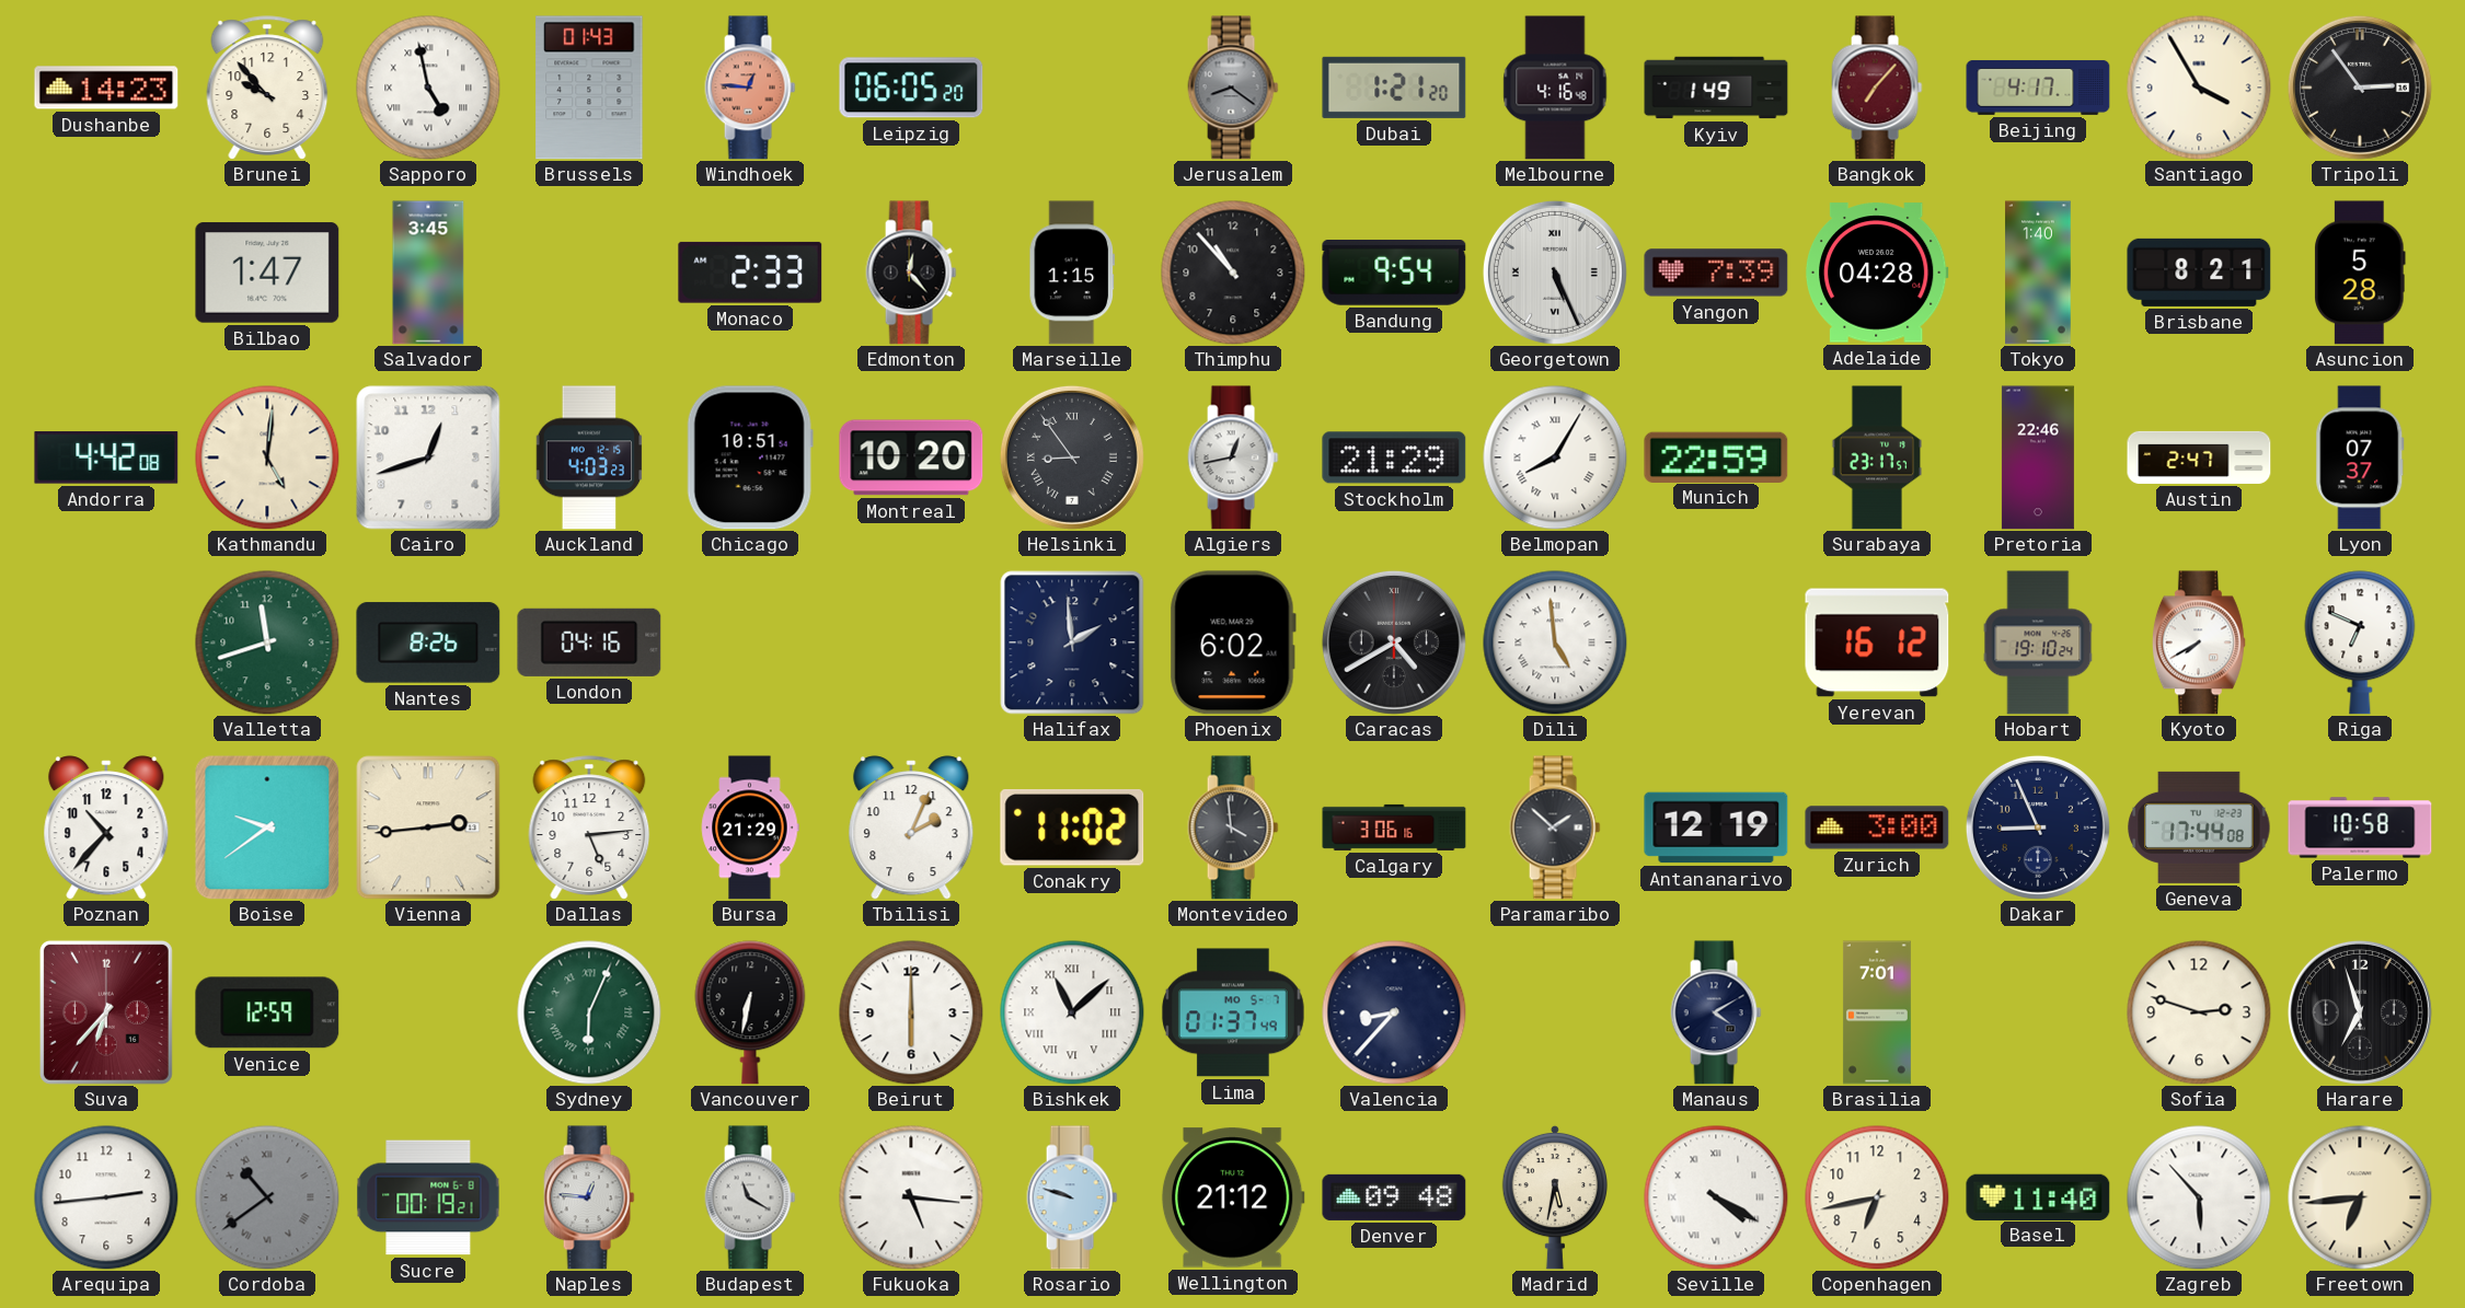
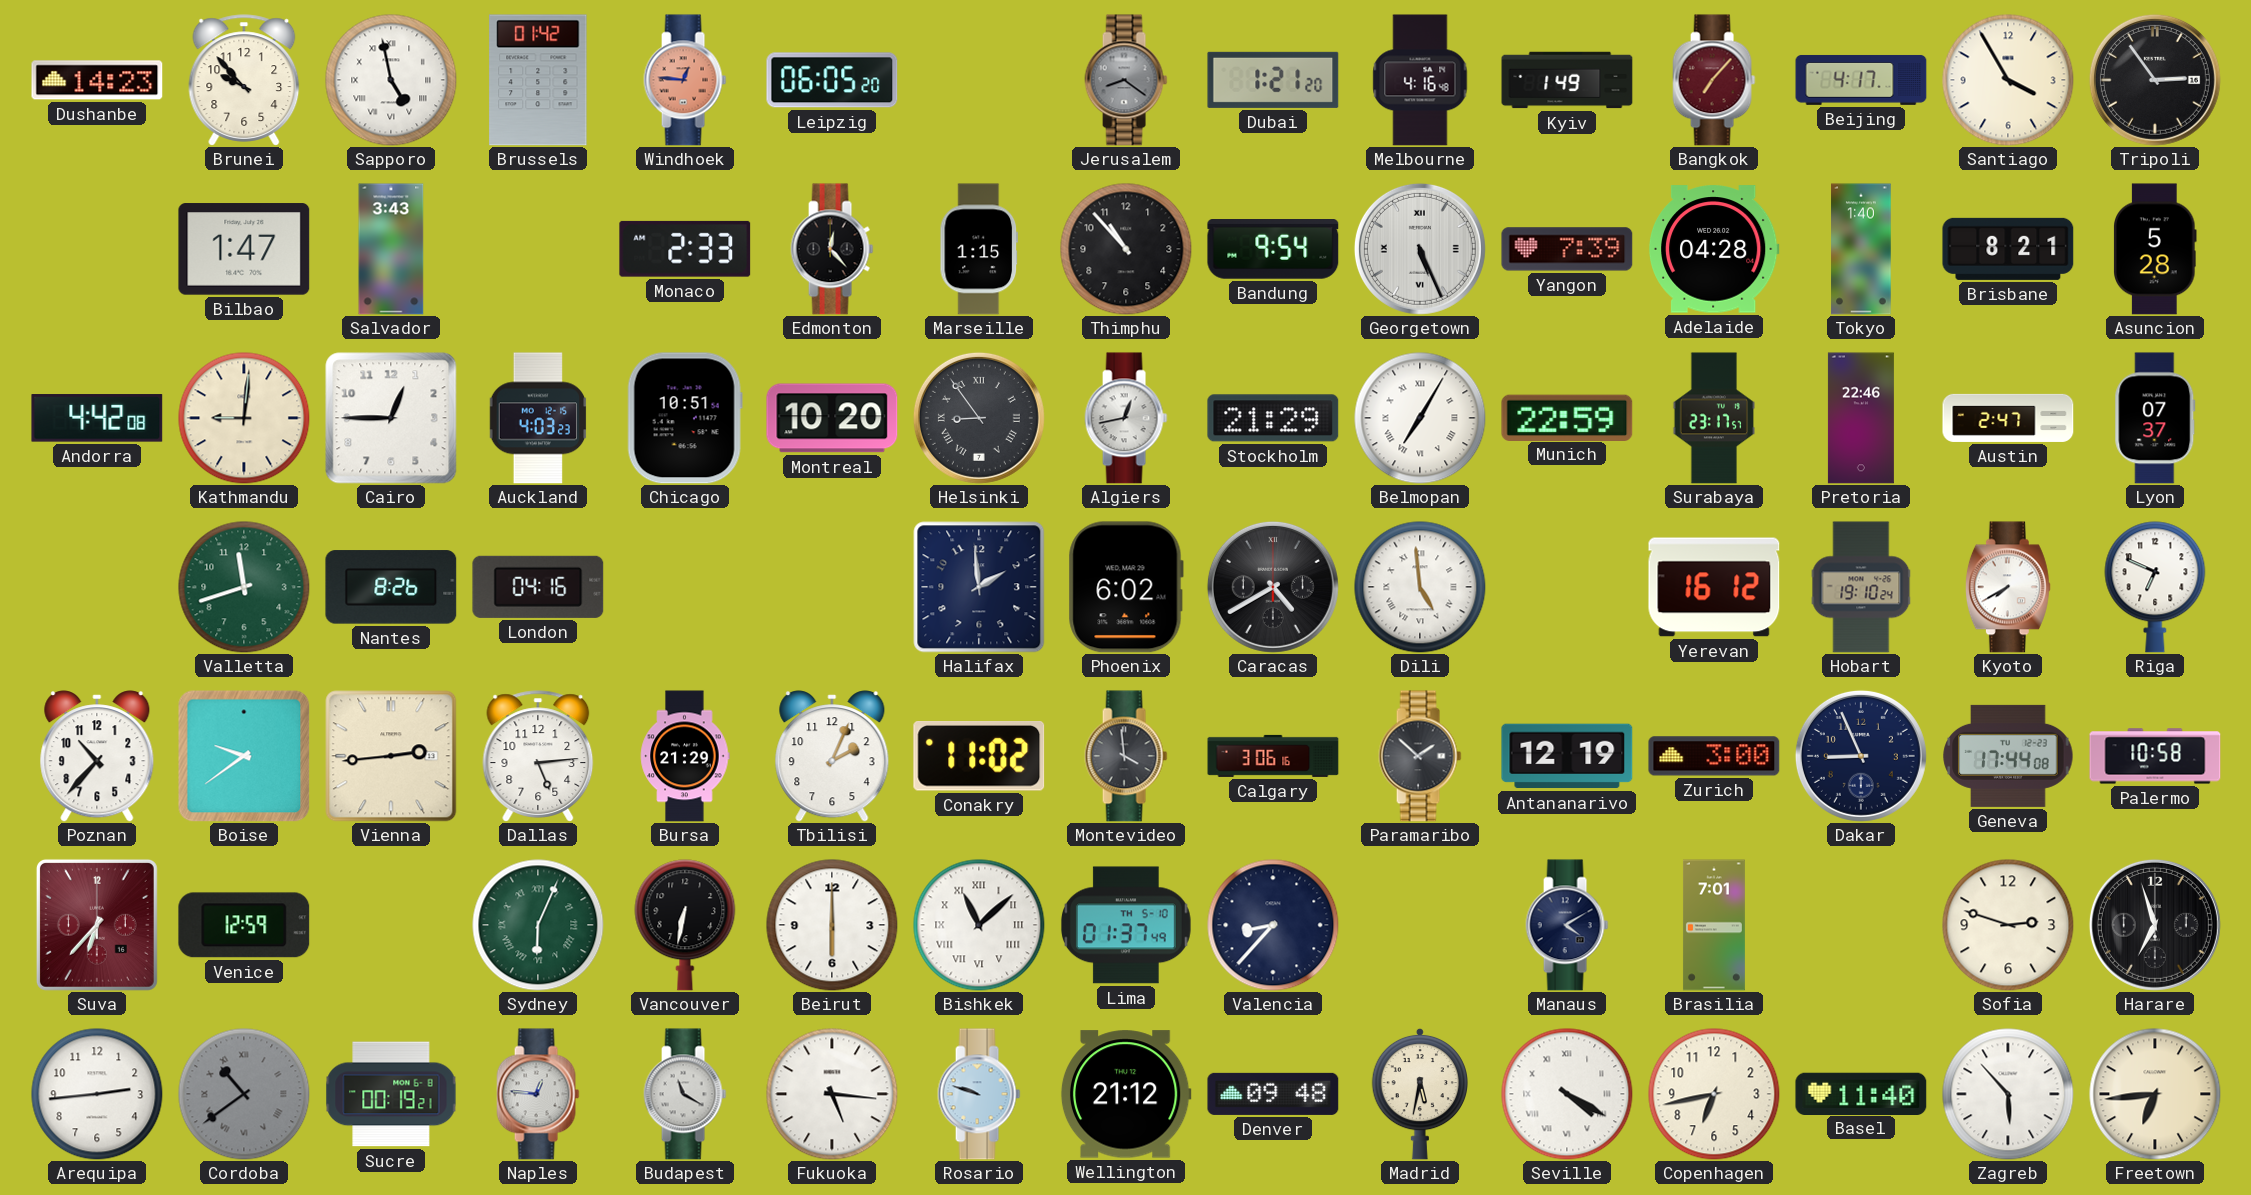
Brussels: 01:43 -> 01:42 (538, 80)
Salvador: 3:45 -> 3:43 (391, 249)
Kathmandu: 5:01 -> 9:01 (244, 418)
Cairo: 12:42 -> 12:45 (391, 418)
Belmopan: 8:05 -> 7:05 (1420, 418)
Lima date: MO 5-7 -> TH 5-10 (1126, 925)
